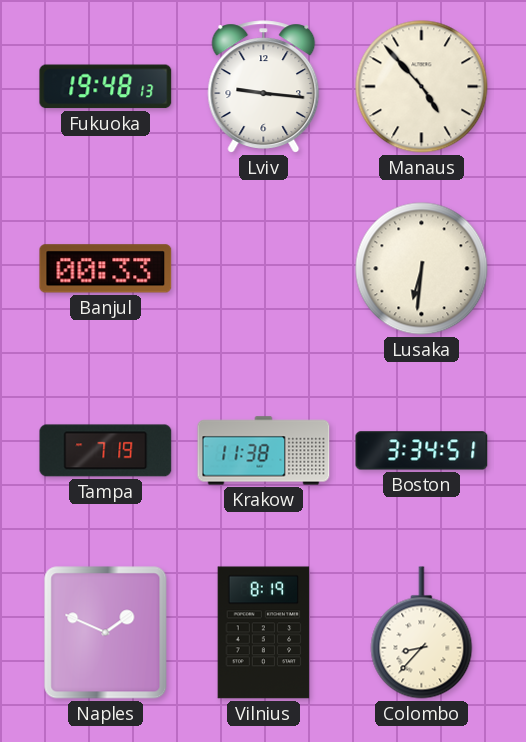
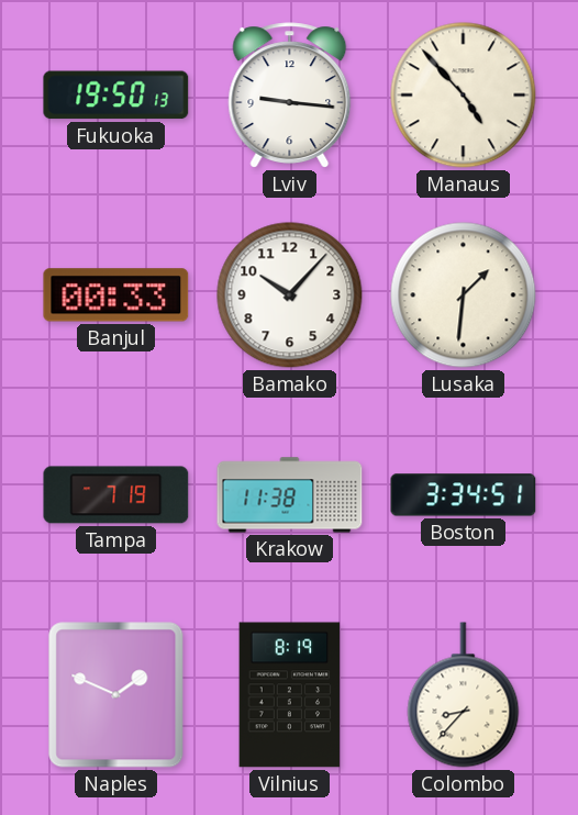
Fukuoka: 19:48 -> 19:50 (116, 96)
Bamako: none -> 10:07 (290, 295)
Lusaka: 6:31 -> 1:31 (464, 295)
